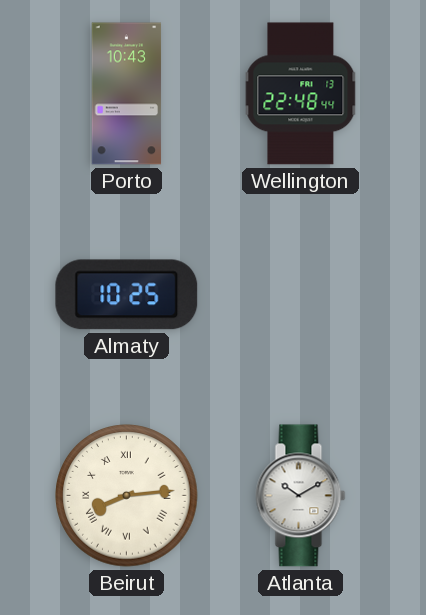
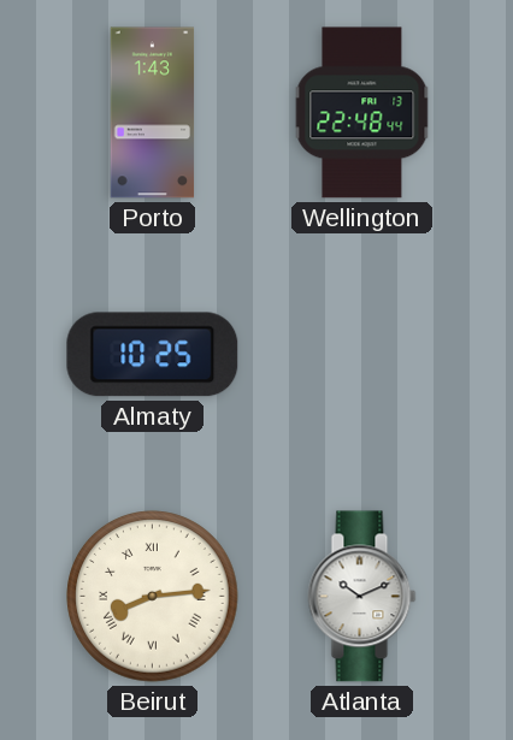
Porto: 10:43 -> 1:43 (153, 113)
Atlanta: 10:10 -> 10:11 (362, 597)
